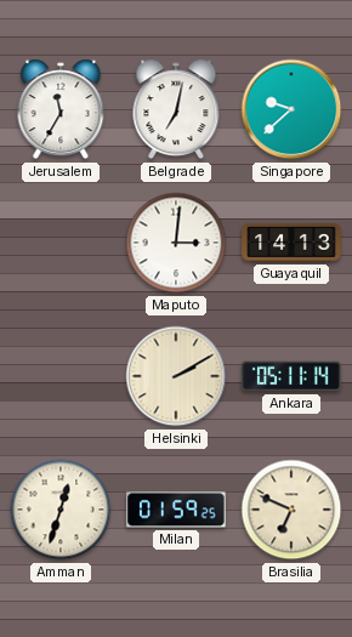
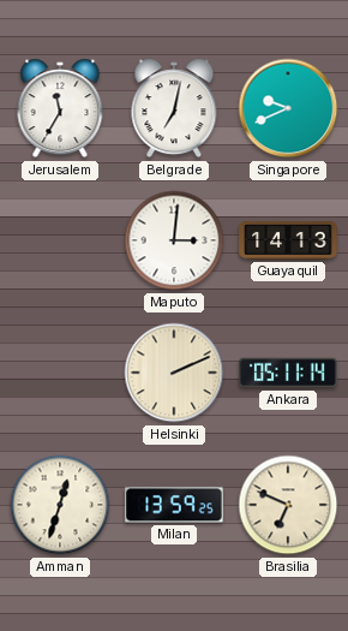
Singapore: 9:38 -> 9:41 (288, 108)
Helsinki: 2:10 -> 2:11 (174, 373)
Milan: 01:59 -> 13:59 (174, 505)
